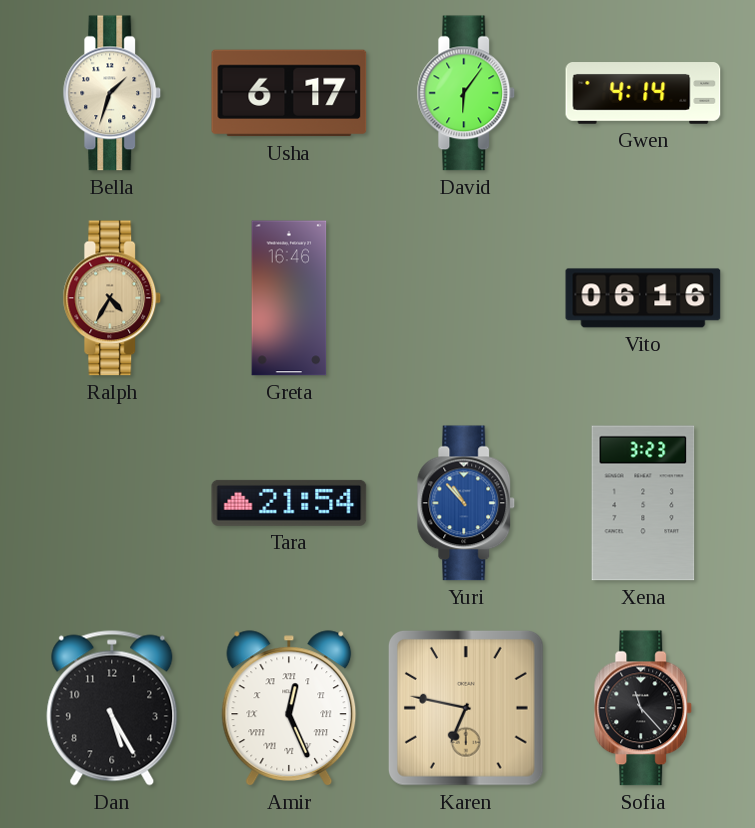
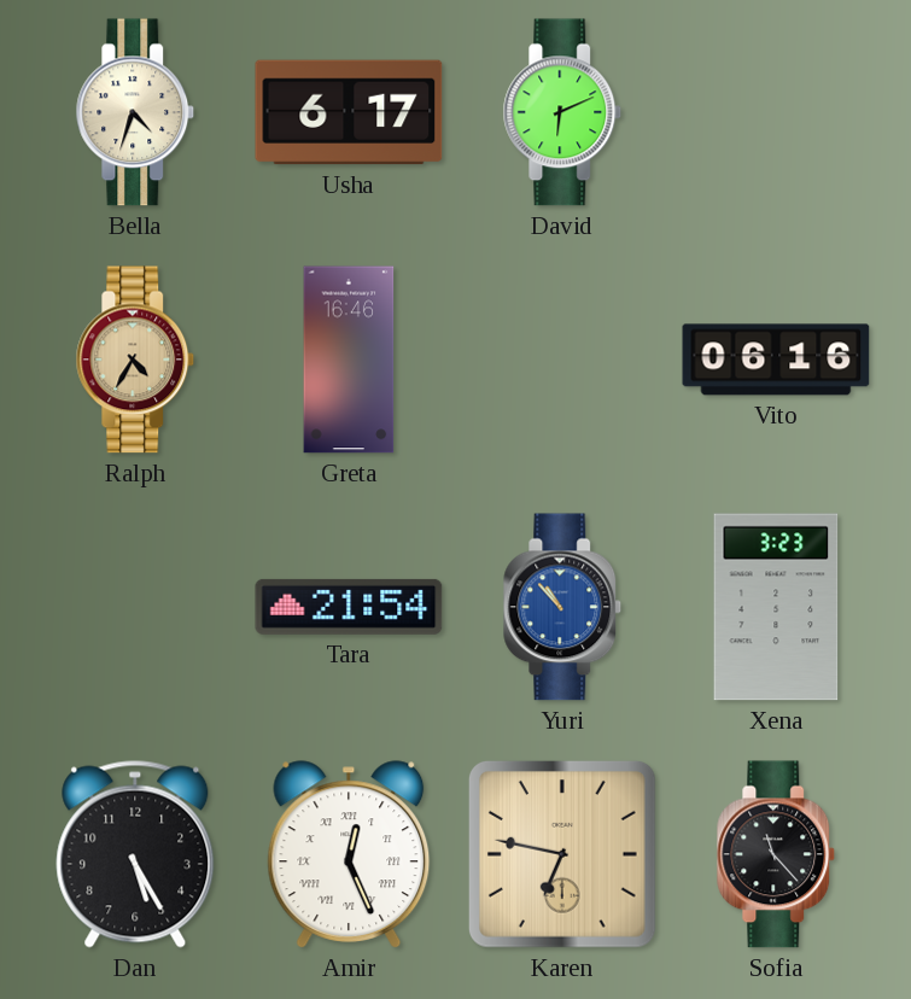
Bella: 1:33 -> 4:33 (135, 112)
David: 6:06 -> 6:11 (562, 112)
Gwen: 4:14 -> none (643, 93)
